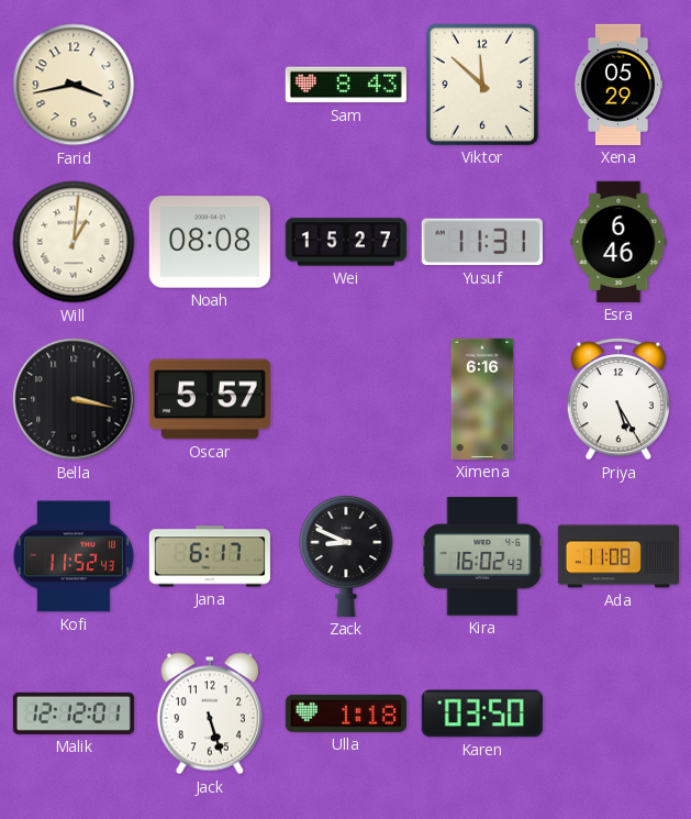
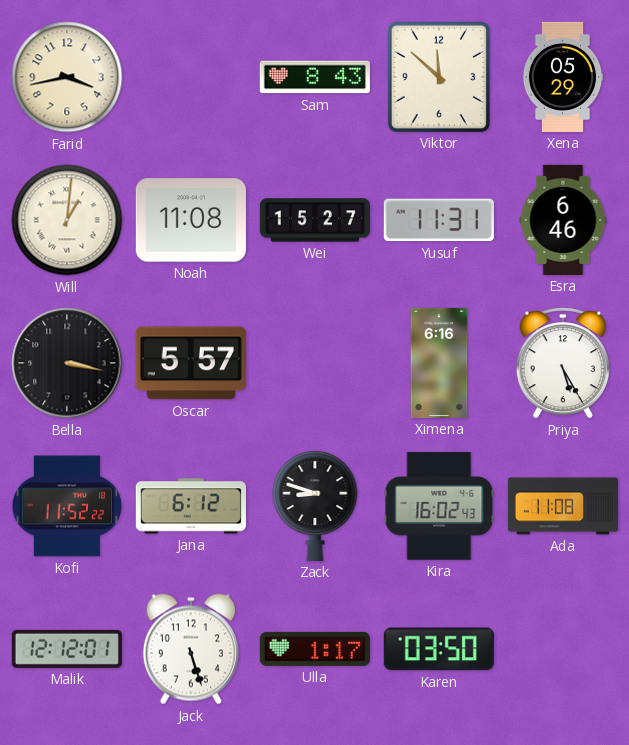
Noah: 08:08 -> 11:08 (191, 220)
Kofi: 11:52:43 -> 11:52:22 (67, 506)
Jana: 6:17 -> 6:12 (191, 506)
Zack: 8:49 -> 8:48 (315, 505)
Ulla: 1:18 -> 1:17 (315, 649)
